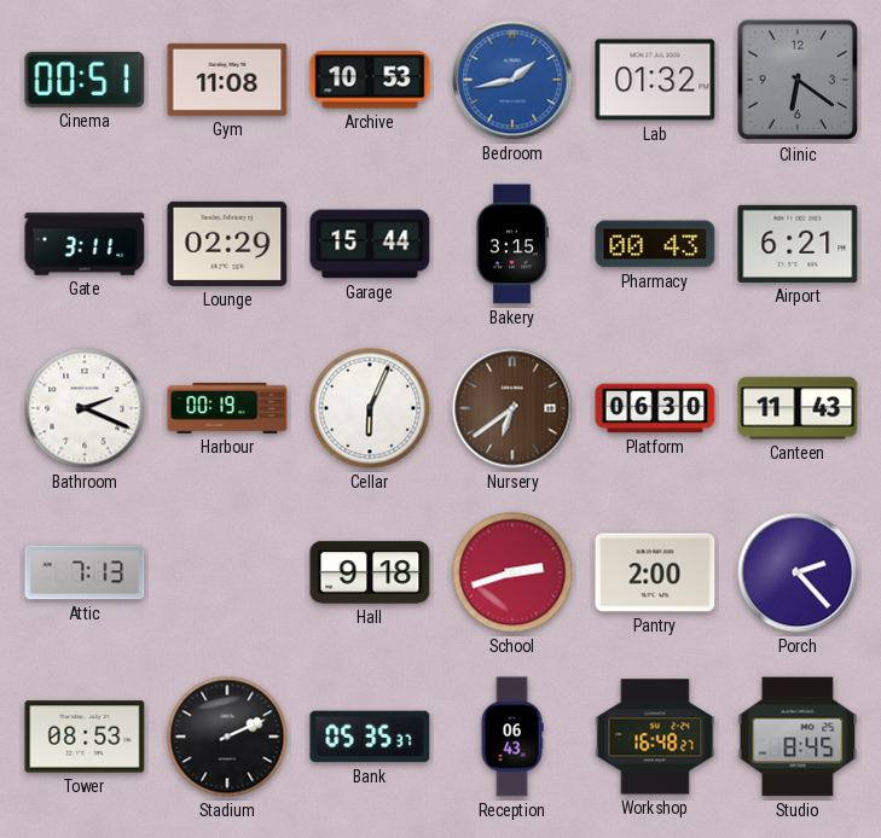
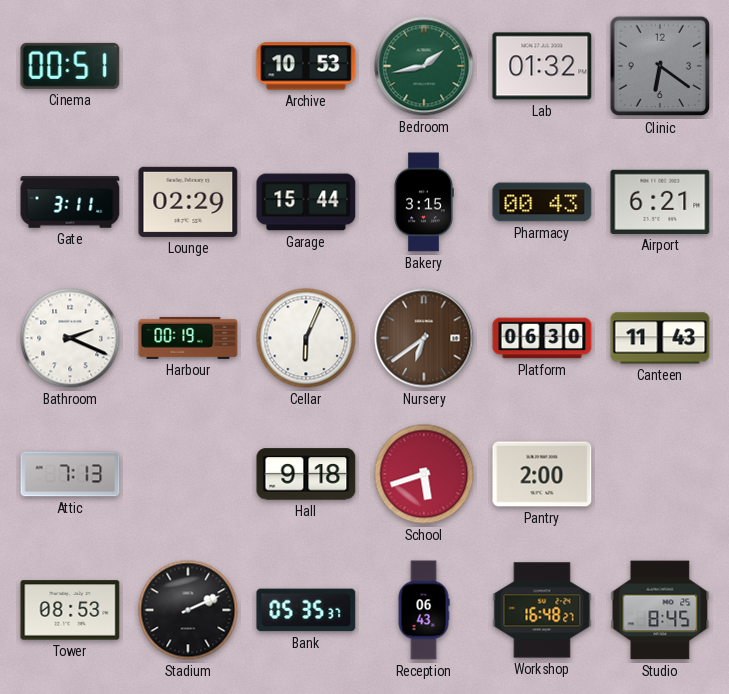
Gym: 11:08 -> none (227, 80)
Bedroom dial: blue -> green (424, 66)
School: 2:42 -> 5:42 (424, 474)
Porch: 2:23 -> none (798, 572)
